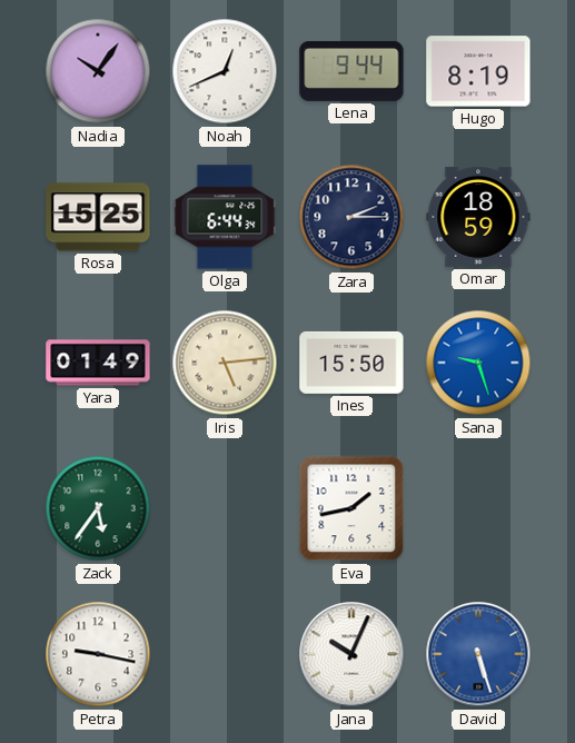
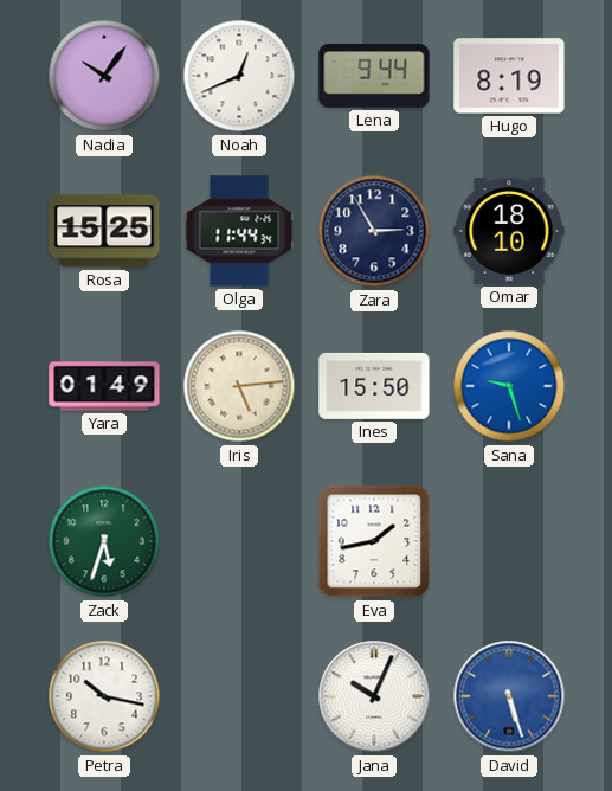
Olga: 6:44 -> 11:44 (239, 231)
Zara: 2:15 -> 2:55 (374, 231)
Omar: 18:59 -> 18:10 (509, 231)
Zack: 5:36 -> 5:33 (104, 541)
Petra: 9:17 -> 10:17 (104, 696)
